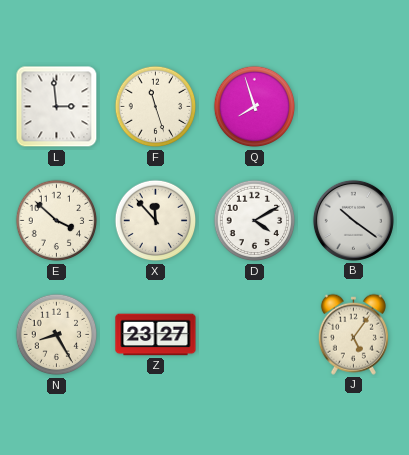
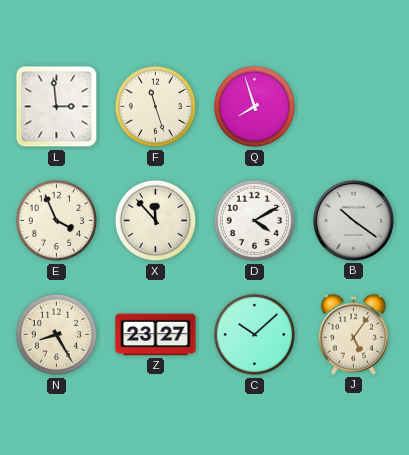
E: 3:52 -> 3:56 (57, 221)
C: none -> 10:08 (255, 335)
